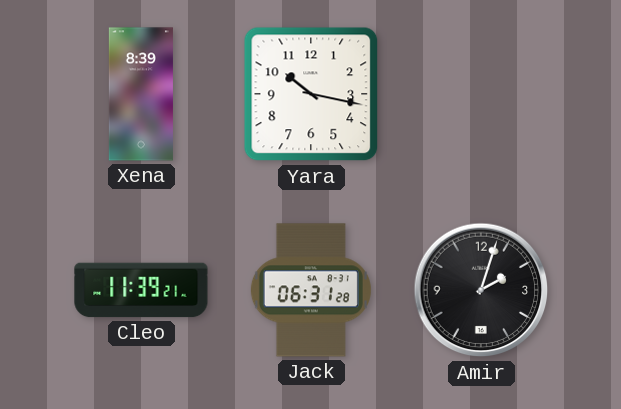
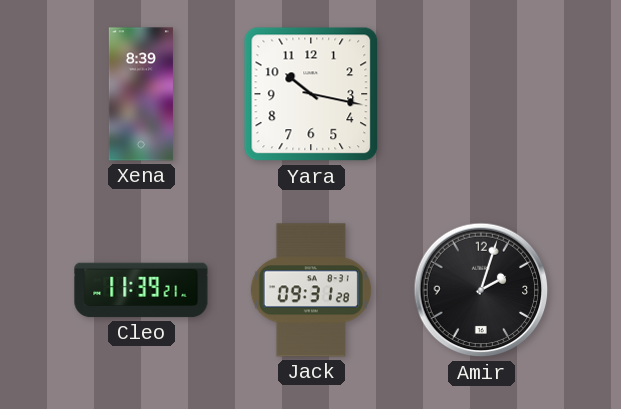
Jack: 06:31 -> 09:31 (311, 290)
